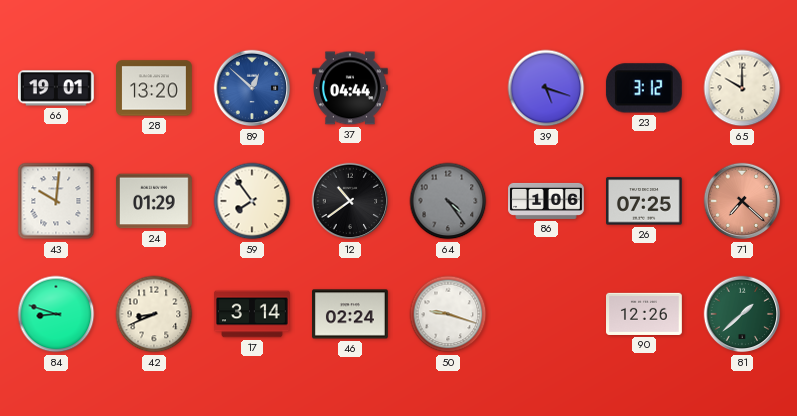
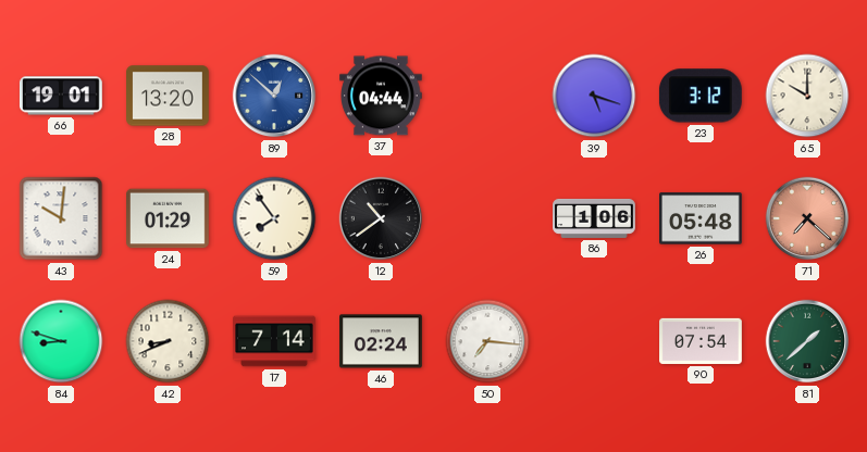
64: 4:24 -> none (448, 201)
26: 07:25 -> 05:48 (702, 218)
17: 3:14 -> 7:14 (275, 341)
50: 9:18 -> 7:16 (487, 341)
90: 12:26 -> 07:54 (702, 341)
